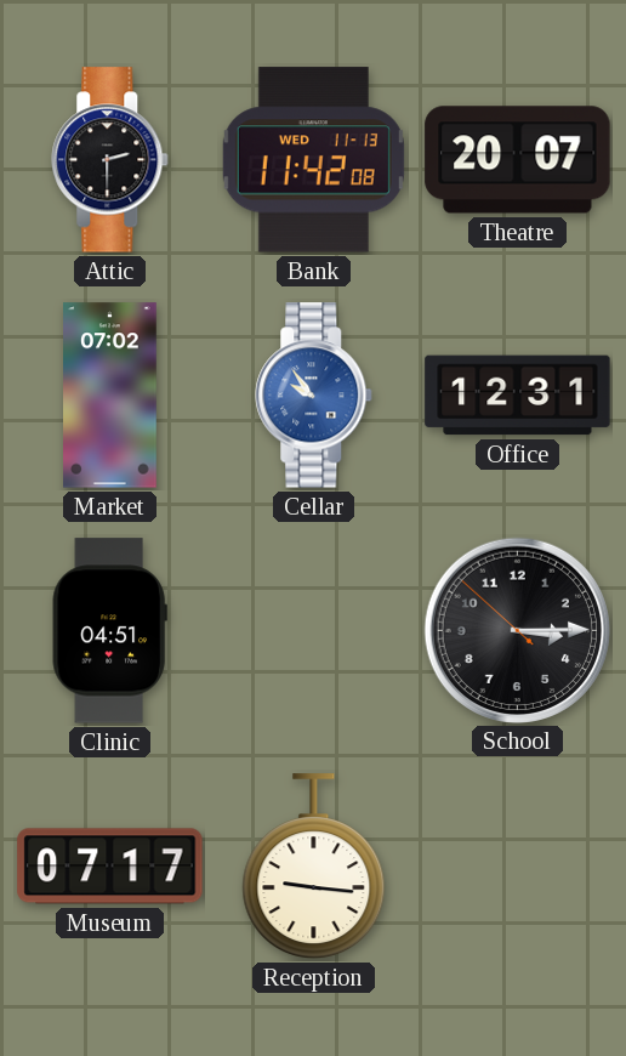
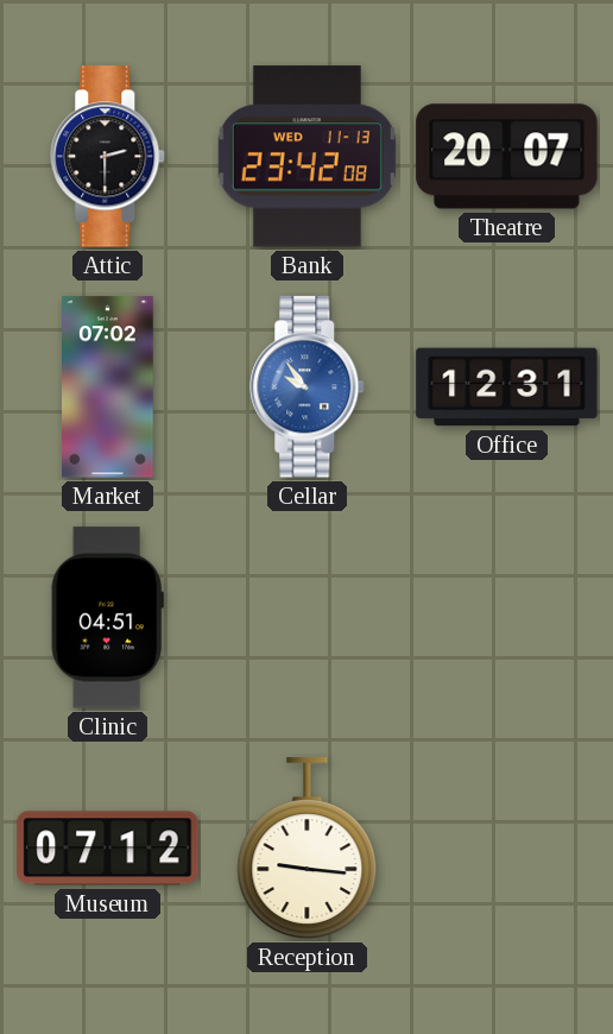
Bank: 11:42 -> 23:42 (306, 157)
School: 3:14 -> none (517, 630)
Museum: 07:17 -> 07:12 (108, 849)
